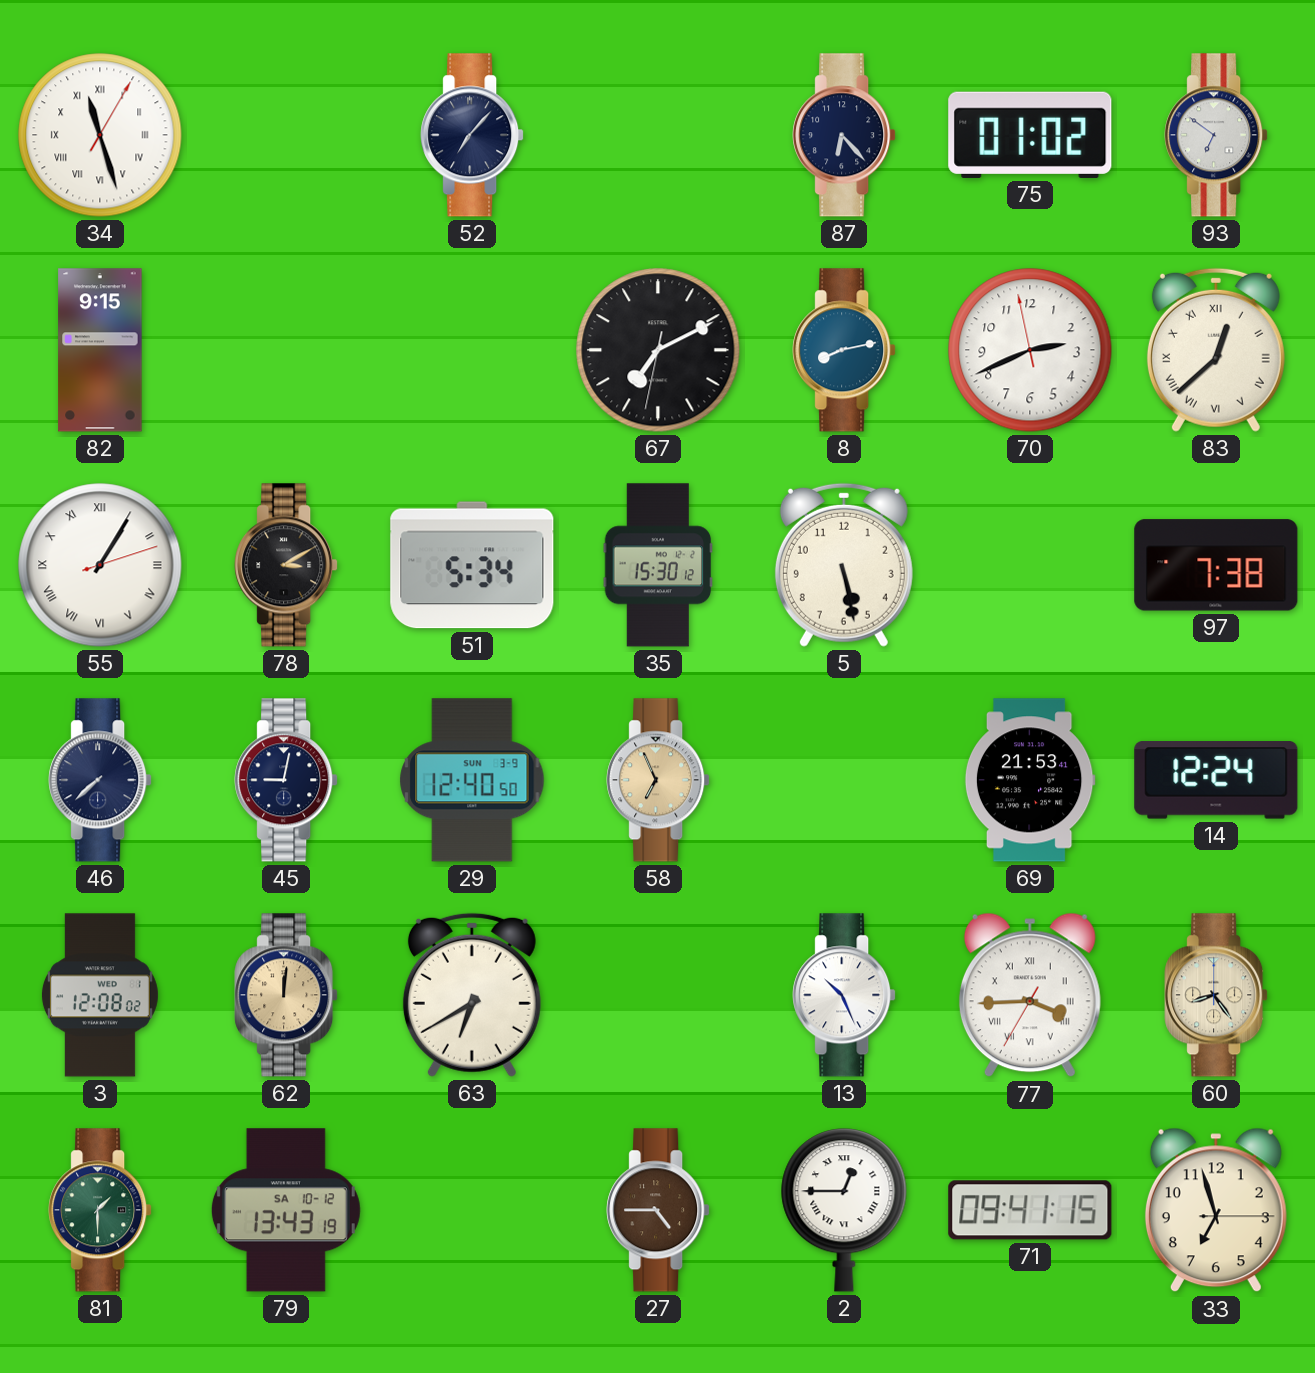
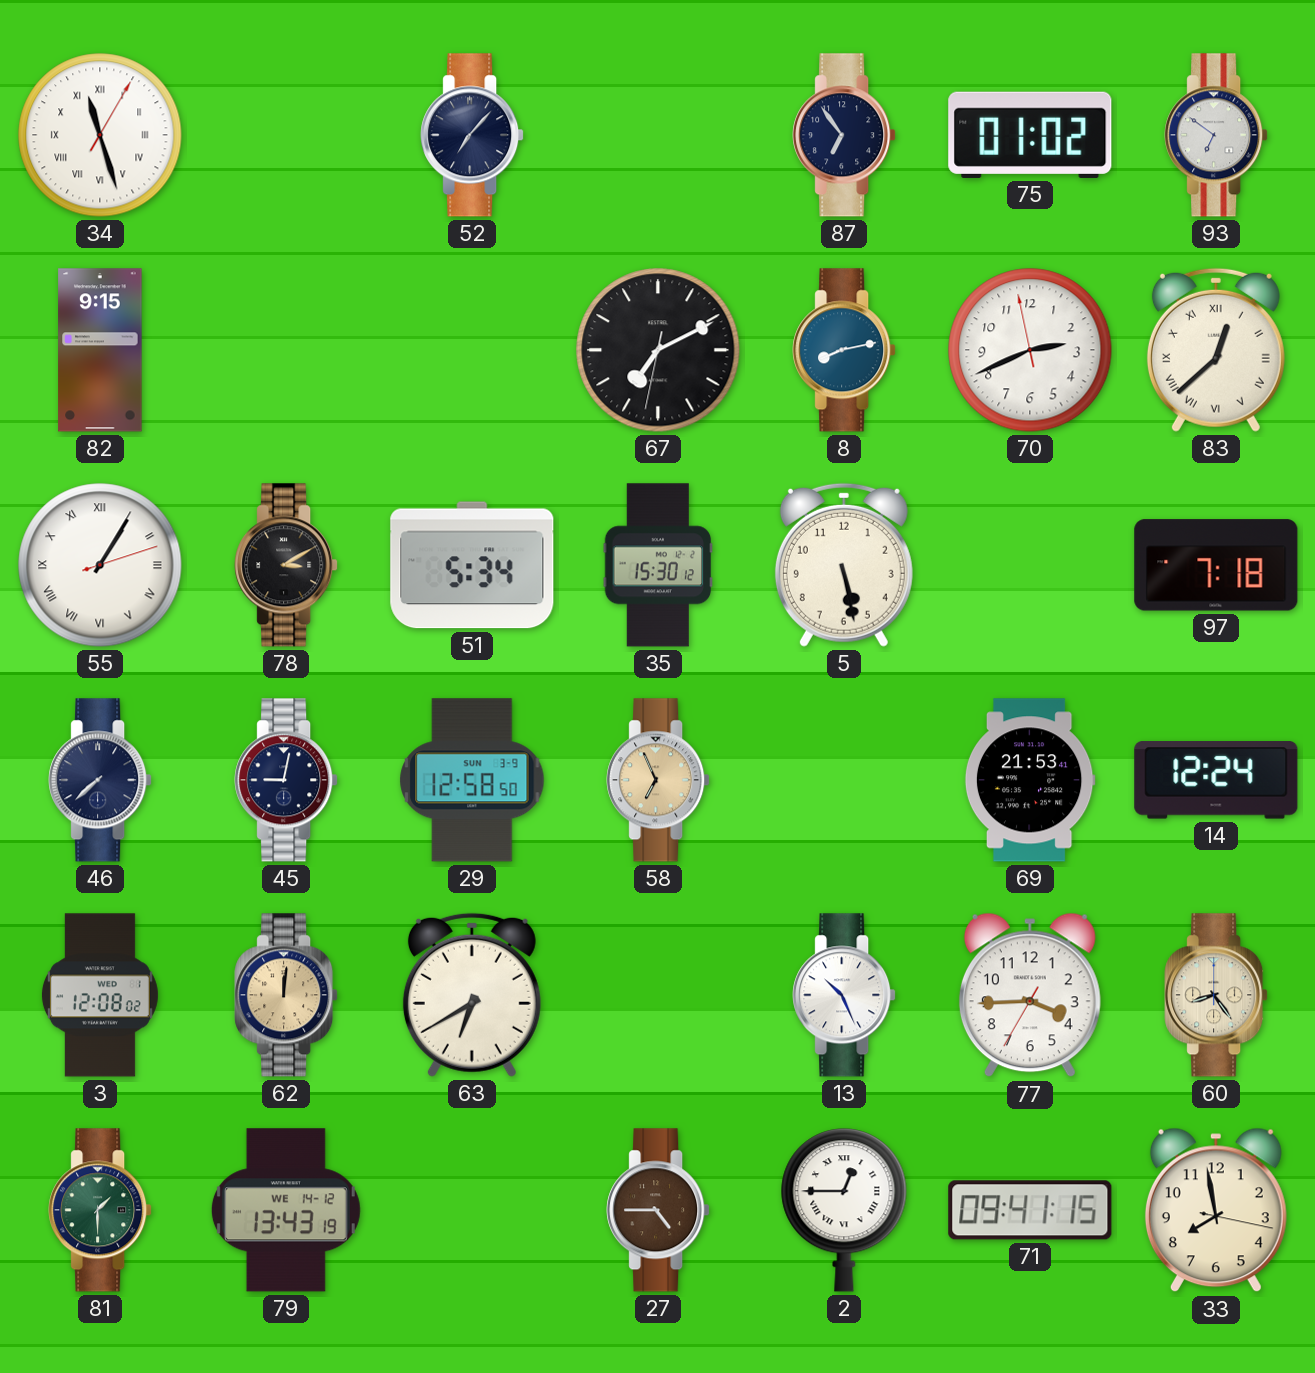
87: 6:23 -> 6:54 (844, 135)
97: 7:38 -> 7:18 (1216, 565)
29: 12:40 -> 12:58 (472, 780)
77 numerals: Roman -> Arabic (1030, 995)
79 date: SA 10-12 -> WE 14-12 (286, 1210)
33: 6:57 -> 7:58 (1216, 1210)
